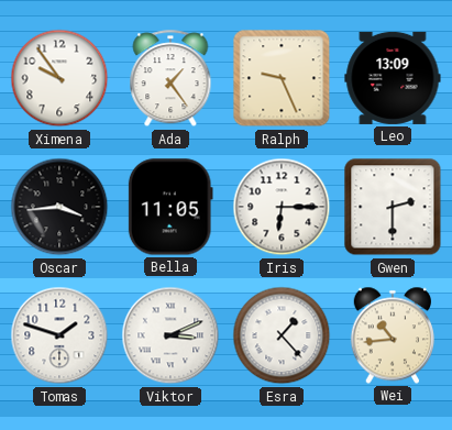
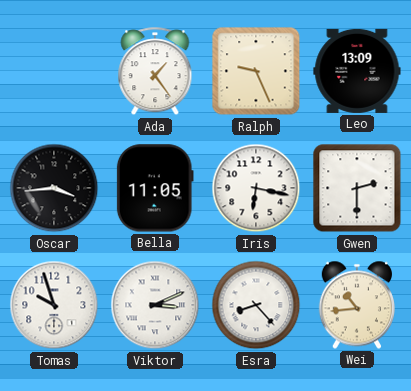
Ximena: 9:54 -> none (59, 78)
Iris: 6:15 -> 6:17 (256, 188)
Tomas: 1:48 -> 9:57 (54, 305)
Esra: 1:23 -> 8:23 (256, 305)
